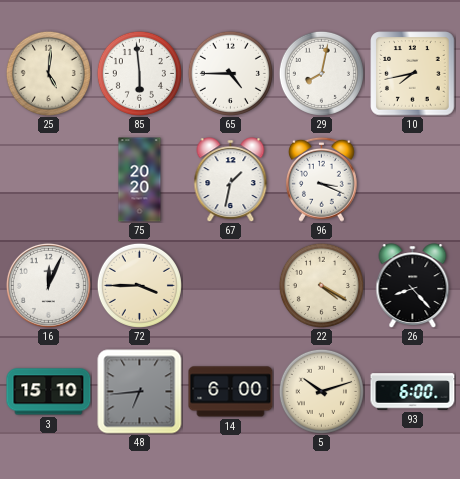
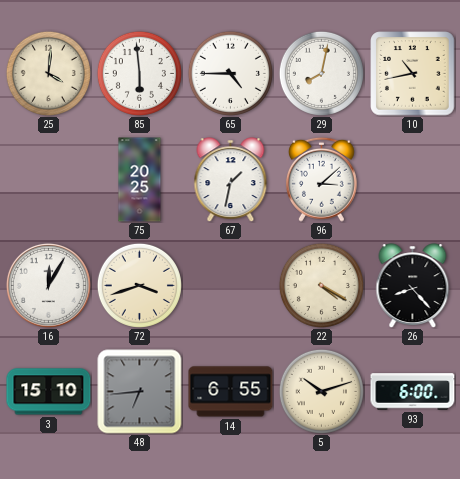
25: 5:01 -> 4:01 (48, 73)
10: 7:43 -> 10:43 (413, 74)
75: 20:20 -> 20:25 (140, 180)
96: 3:19 -> 3:08 (321, 179)
16: 12:04 -> 12:05 (48, 285)
72: 3:45 -> 3:42 (139, 285)
14: 6:00 -> 6:55 (231, 392)
